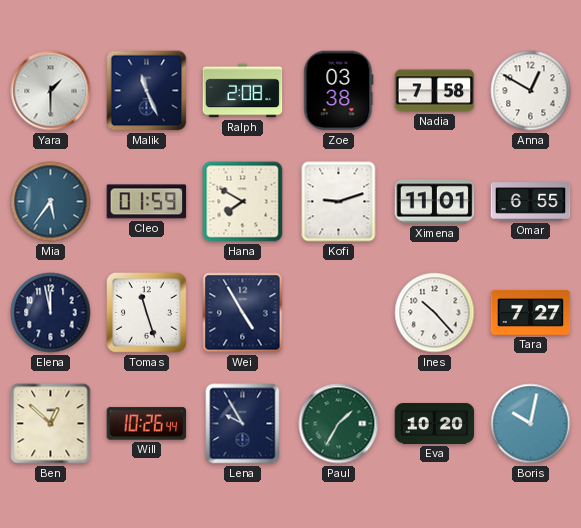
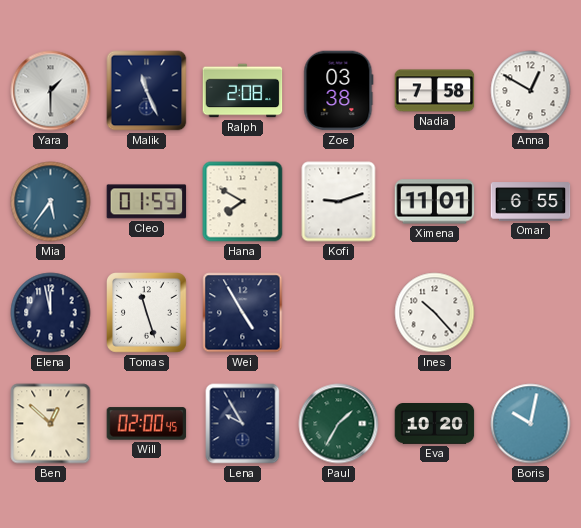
Tara: 7:27 -> none (531, 312)
Will: 10:26 -> 02:00 (147, 424)
